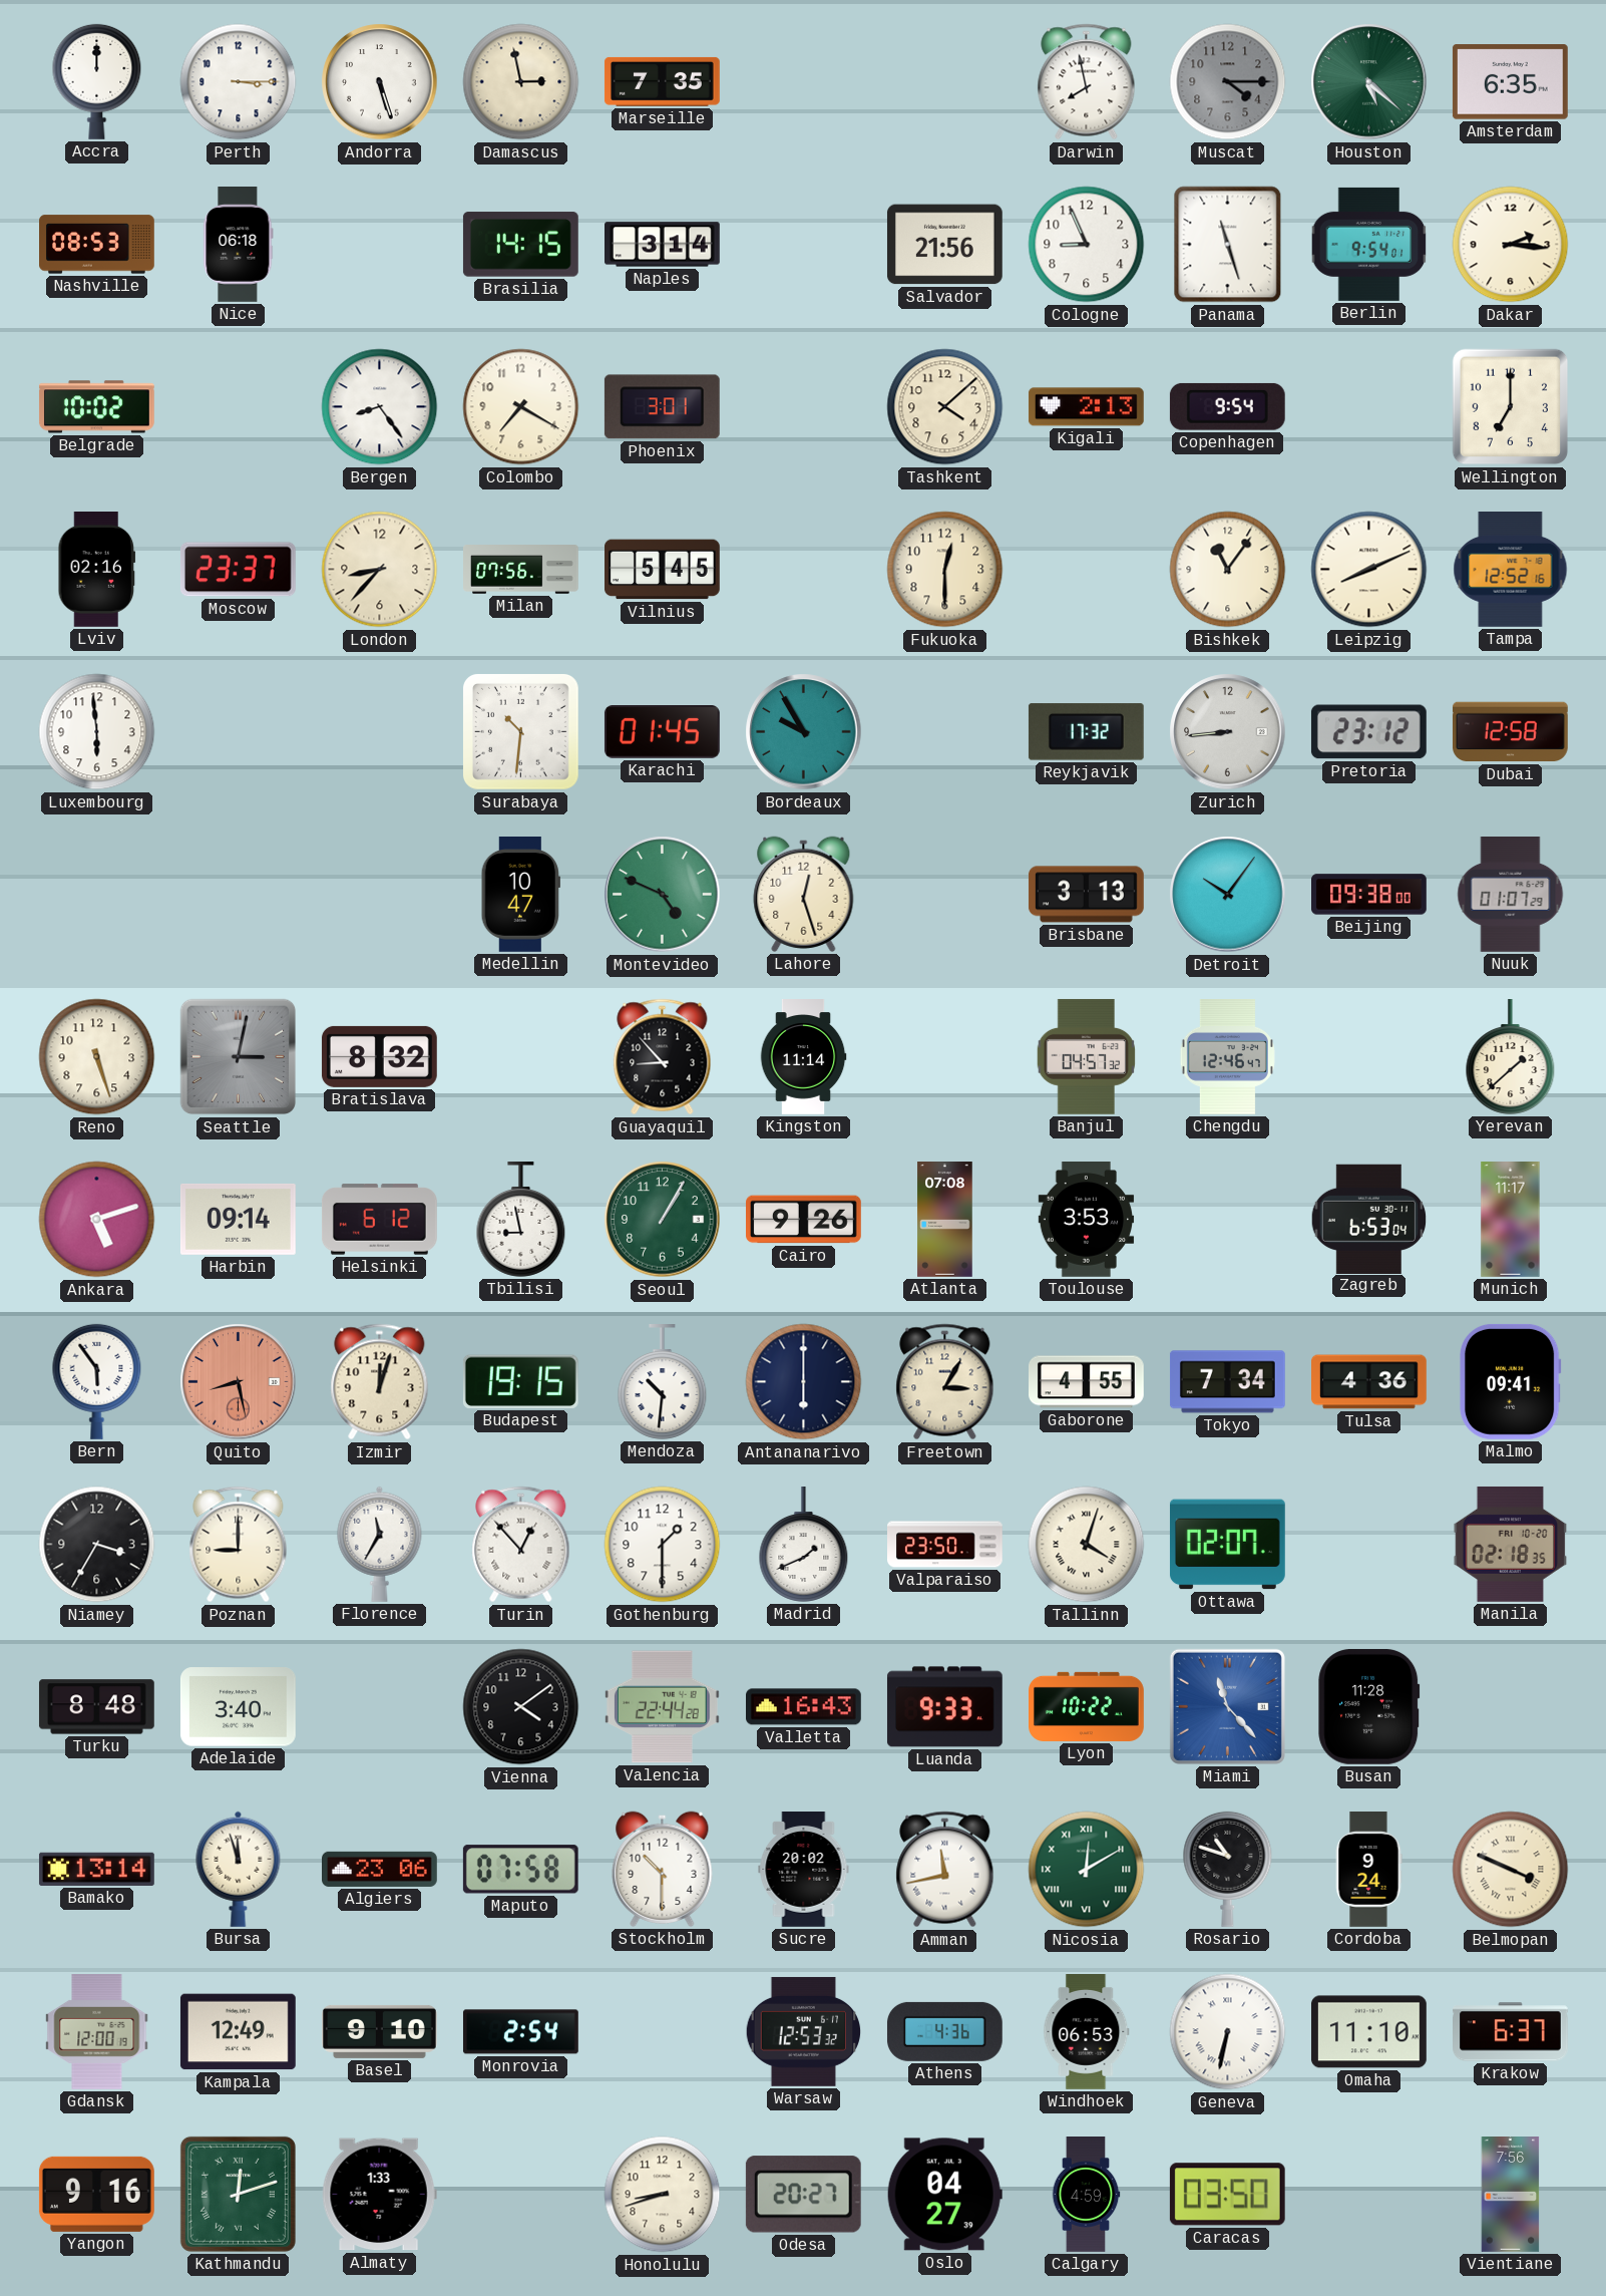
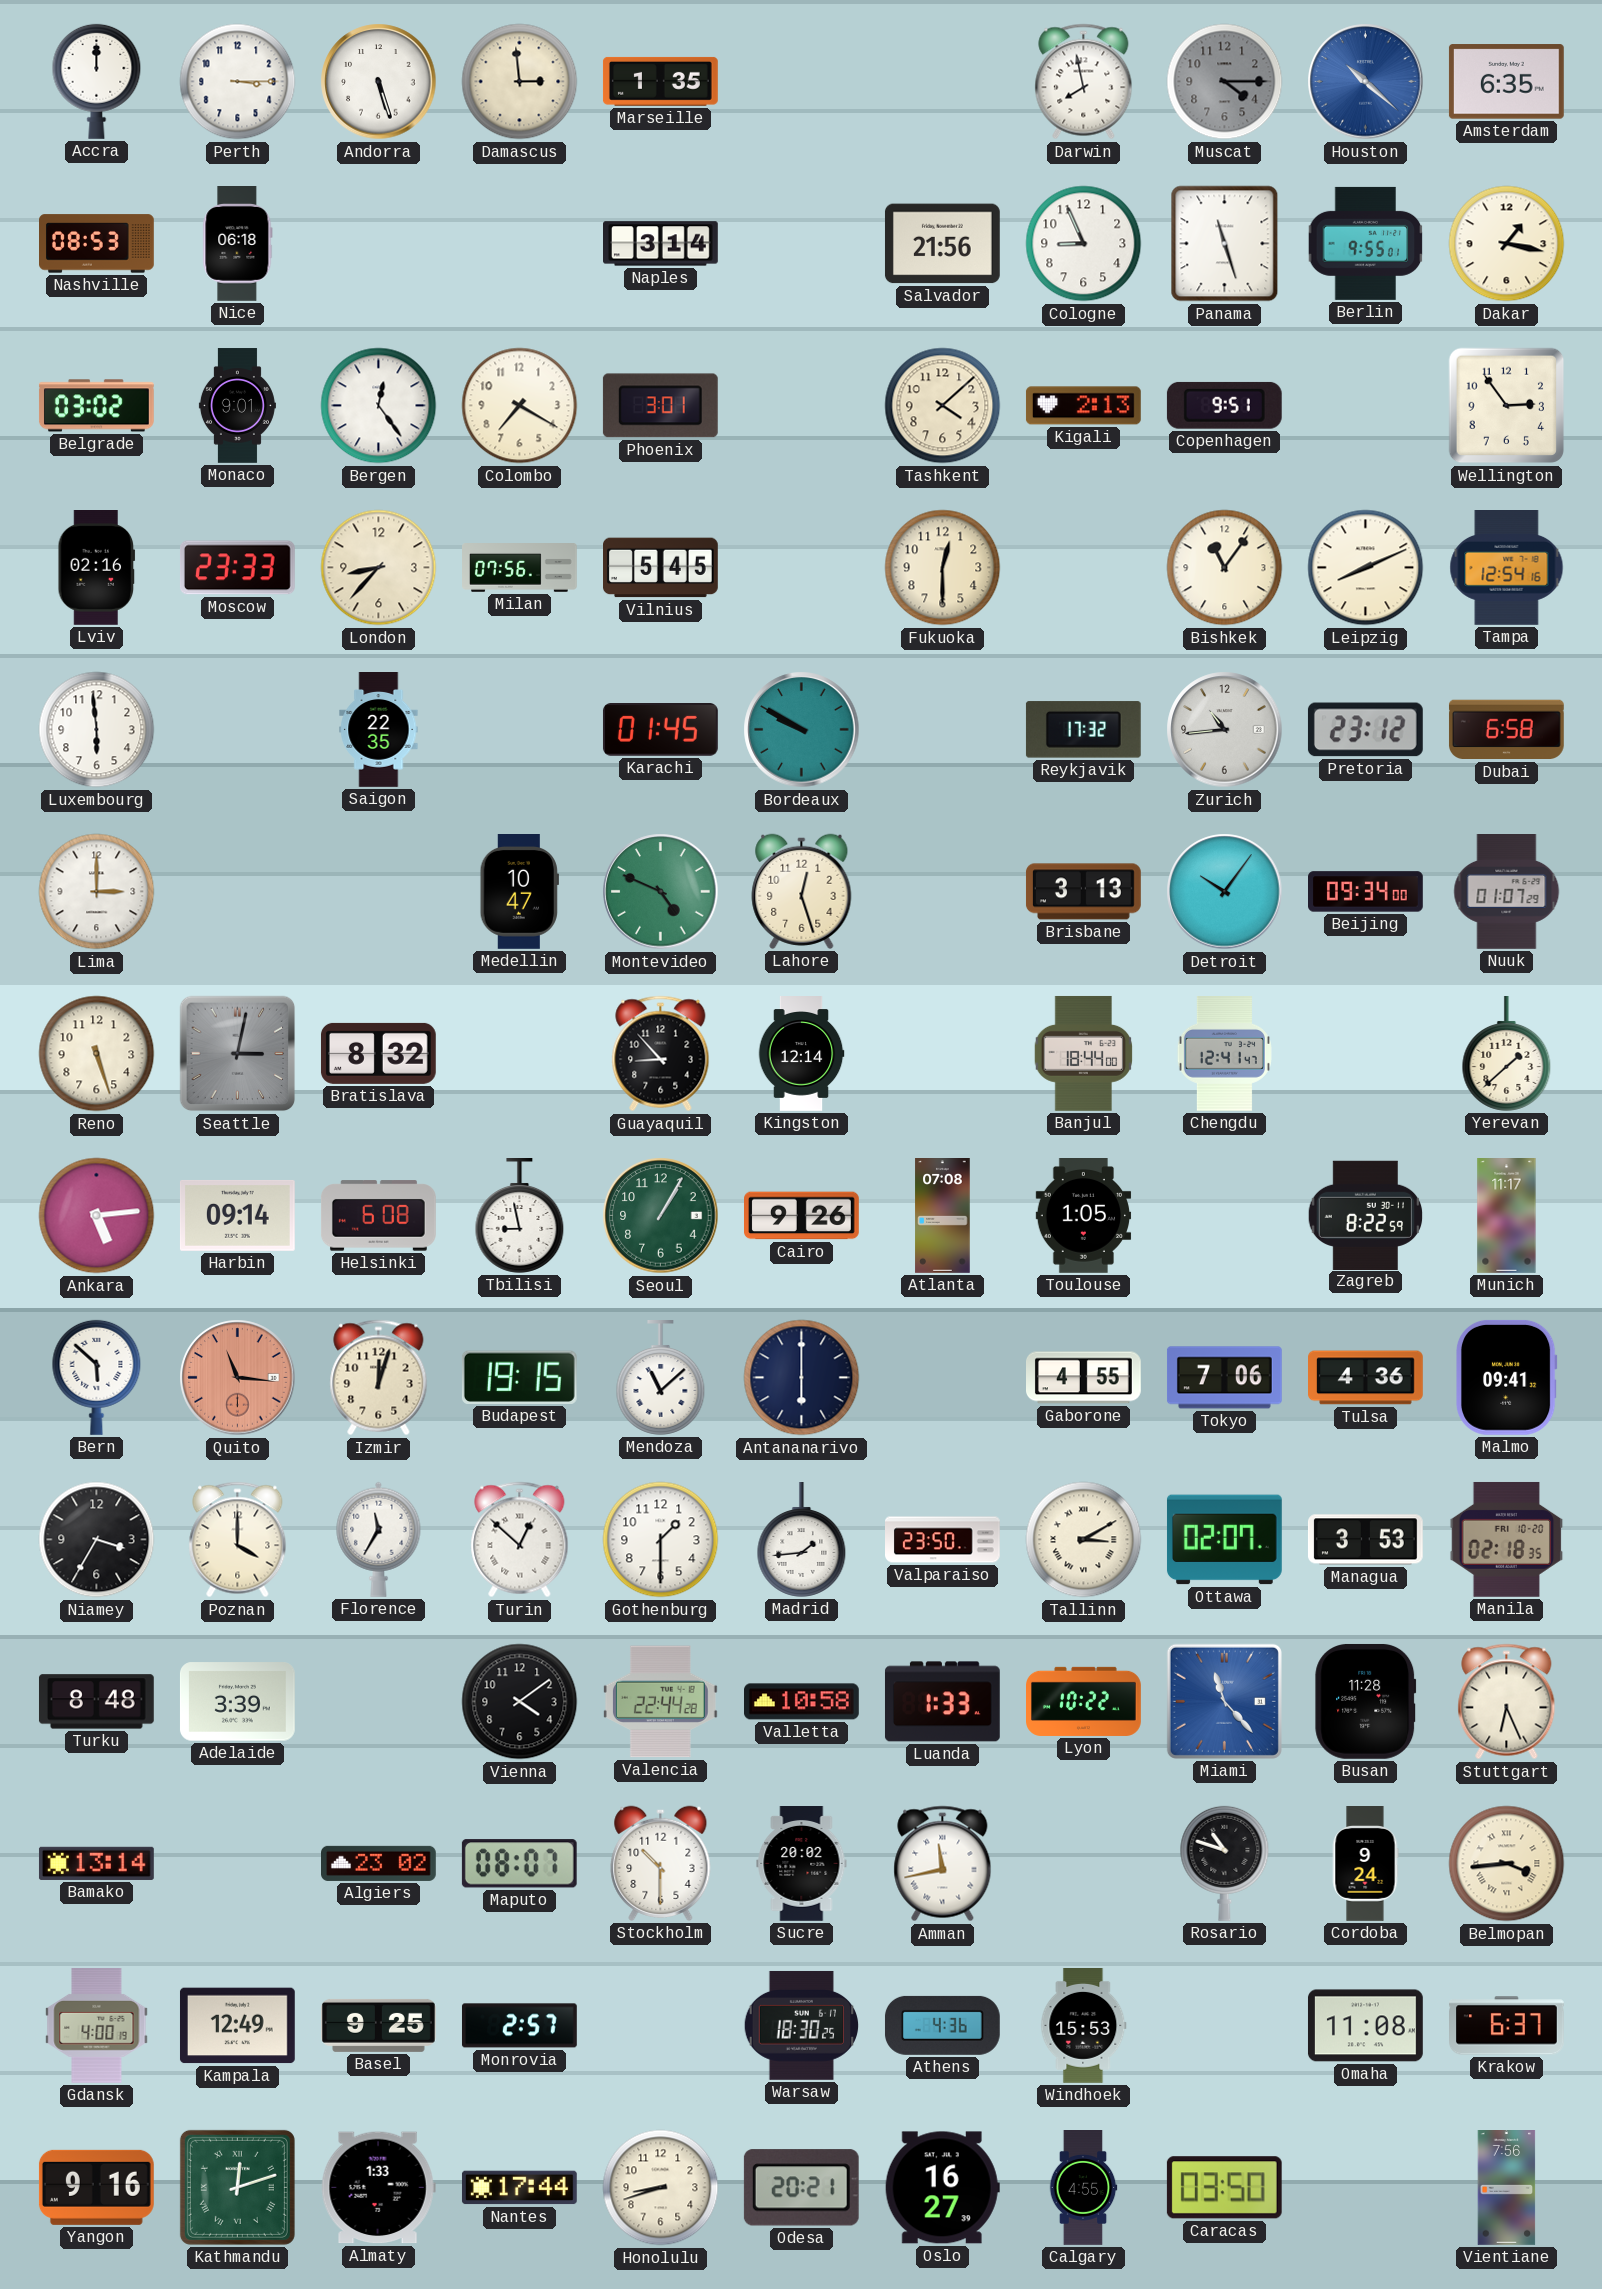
Damascus: 2:58 -> 2:59 (520, 82)
Marseille: 7:35 -> 1:35 (660, 81)
Houston: 5:22 -> 10:22 (1366, 82)
Houston dial: green -> blue (1366, 82)
Brasilia: 14:15 -> none (520, 245)
Berlin: 9:54 -> 9:55 (1366, 243)
Dakar: 2:16 -> 1:17 (1507, 244)
Belgrade: 10:02 -> 03:02 (96, 406)
Monaco: none -> 9:01 (237, 406)
Bergen: 8:24 -> 12:24 (379, 406)
Copenhagen: 9:54 -> 9:51 (1224, 405)
Wellington: 7:00 -> 2:54 (1507, 406)
Moscow: 23:37 -> 23:33 (237, 568)
Tampa: 12:52 -> 12:54 (1507, 568)
Saigon: none -> 22:35 (379, 730)
Surabaya: 10:31 -> none (520, 731)
Bordeaux: 9:55 -> 9:50 (802, 730)
Zurich: 8:44 -> 10:44 (1225, 730)
Dubai: 12:58 -> 6:58 (1506, 730)
Lima: none -> 3:00 (97, 892)
Beijing: 09:38 -> 09:34 (1366, 892)
Kingston: 11:14 -> 12:14 (801, 1054)
Banjul: 04:57 -> 18:44 (1084, 1053)
Chengdu: 12:46 -> 12:41 (1224, 1054)
Ankara: 5:12 -> 5:14 (97, 1216)
Helsinki: 6:12 -> 6:08 (378, 1216)
Toulouse: 3:53 -> 1:05 (1084, 1216)
Zagreb: 6:53 -> 8:22 (1366, 1215)
Bern: 5:54 -> 5:52 (97, 1377)
Quito: 8:28 -> 11:16 (238, 1378)
Mendoza: 10:31 -> 11:08 (661, 1378)
Freetown: 3:05 -> none (945, 1382)
Tokyo: 7:34 -> 7:06 (1224, 1378)
Poznan: 9:00 -> 4:00 (238, 1540)
Turin: 12:53 -> 12:52 (520, 1540)
Madrid: 1:41 -> 1:44 (802, 1540)
Tallinn: 4:03 -> 3:10 (1084, 1540)
Managua: none -> 3:53 (1365, 1540)
Adelaide: 3:40 -> 3:39 (237, 1702)
Valletta: 16:43 -> 10:58 (802, 1702)
Luanda: 9:33 -> 1:33 (942, 1702)
Stuttgart: none -> 6:26 (1507, 1702)
Bursa: 11:57 -> none (239, 1869)
Algiers: 23:06 -> 23:02 (379, 1863)
Maputo: 07:58 -> 08:07 (519, 1864)
Nicosia: 12:10 -> none (1087, 1870)
Belmopan: 3:49 -> 3:44 (1507, 1864)
Gdansk: 12:00 -> 4:00 (97, 2026)
Basel: 9:10 -> 9:25 (379, 2025)
Monrovia: 2:54 -> 2:57 (519, 2026)
Warsaw: 12:53 -> 18:30 (802, 2025)
Windhoek: 06:53 -> 15:53 (1084, 2026)
Geneva: 6:32 -> none (1228, 2032)
Omaha: 11:10 -> 11:08 (1365, 2026)
Nantes: none -> 17:44 (519, 2188)
Odesa: 20:27 -> 20:21 (801, 2188)
Oslo: 04:27 -> 16:27 (942, 2188)
Calgary: 4:59 -> 4:55 (1083, 2188)
